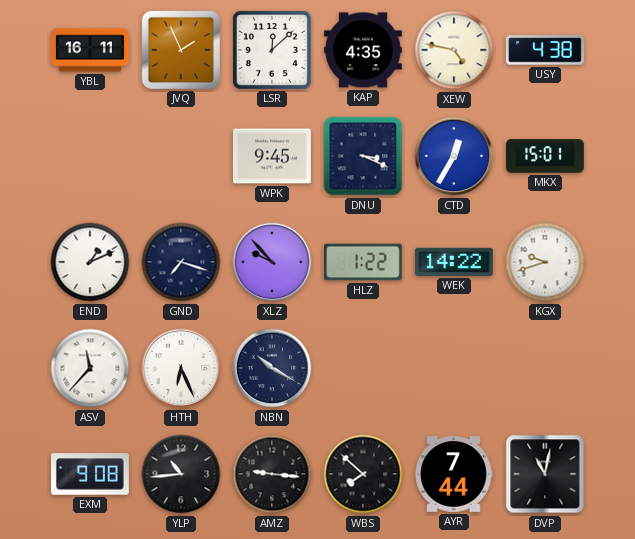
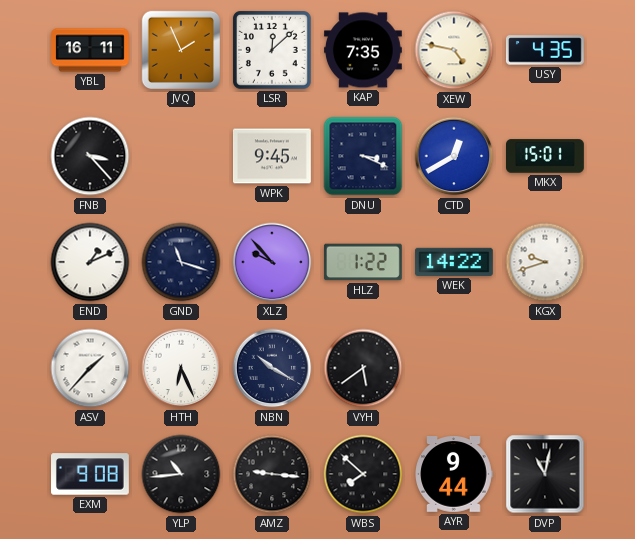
KAP: 4:35 -> 7:35 (363, 50)
USY: 4:38 -> 4:35 (546, 50)
FNB: none -> 3:23 (90, 156)
CTD: 12:35 -> 12:40 (454, 156)
GND: 7:18 -> 11:18 (181, 262)
ASV: 11:37 -> 1:37 (90, 368)
VYH: none -> 5:39 (363, 368)
AYR: 7:44 -> 9:44 (454, 475)
